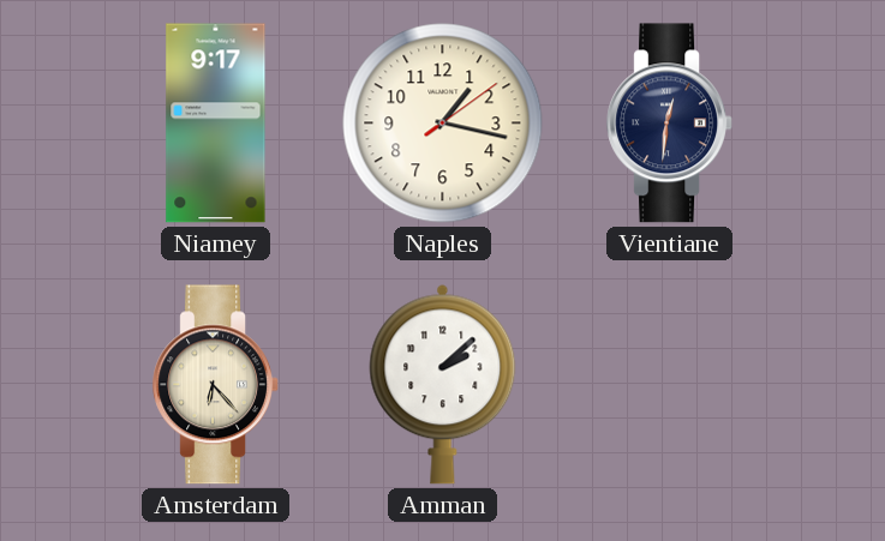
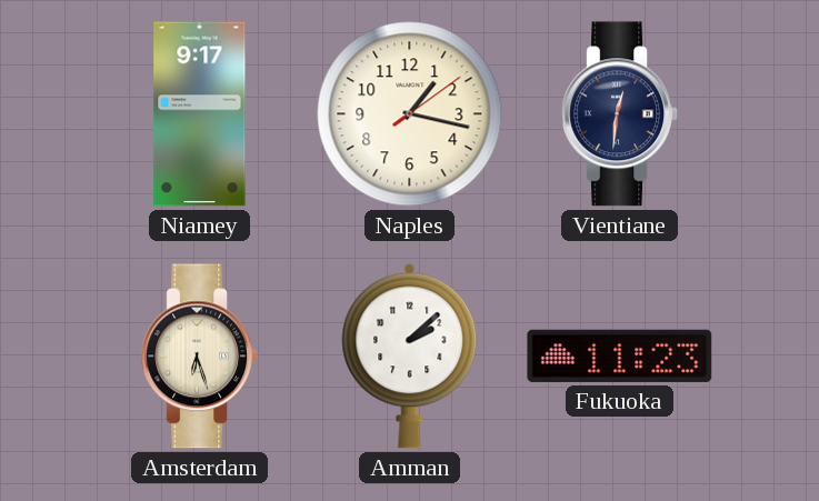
Amsterdam: 6:23 -> 6:27 (199, 357)
Fukuoka: none -> 11:23 (620, 355)
